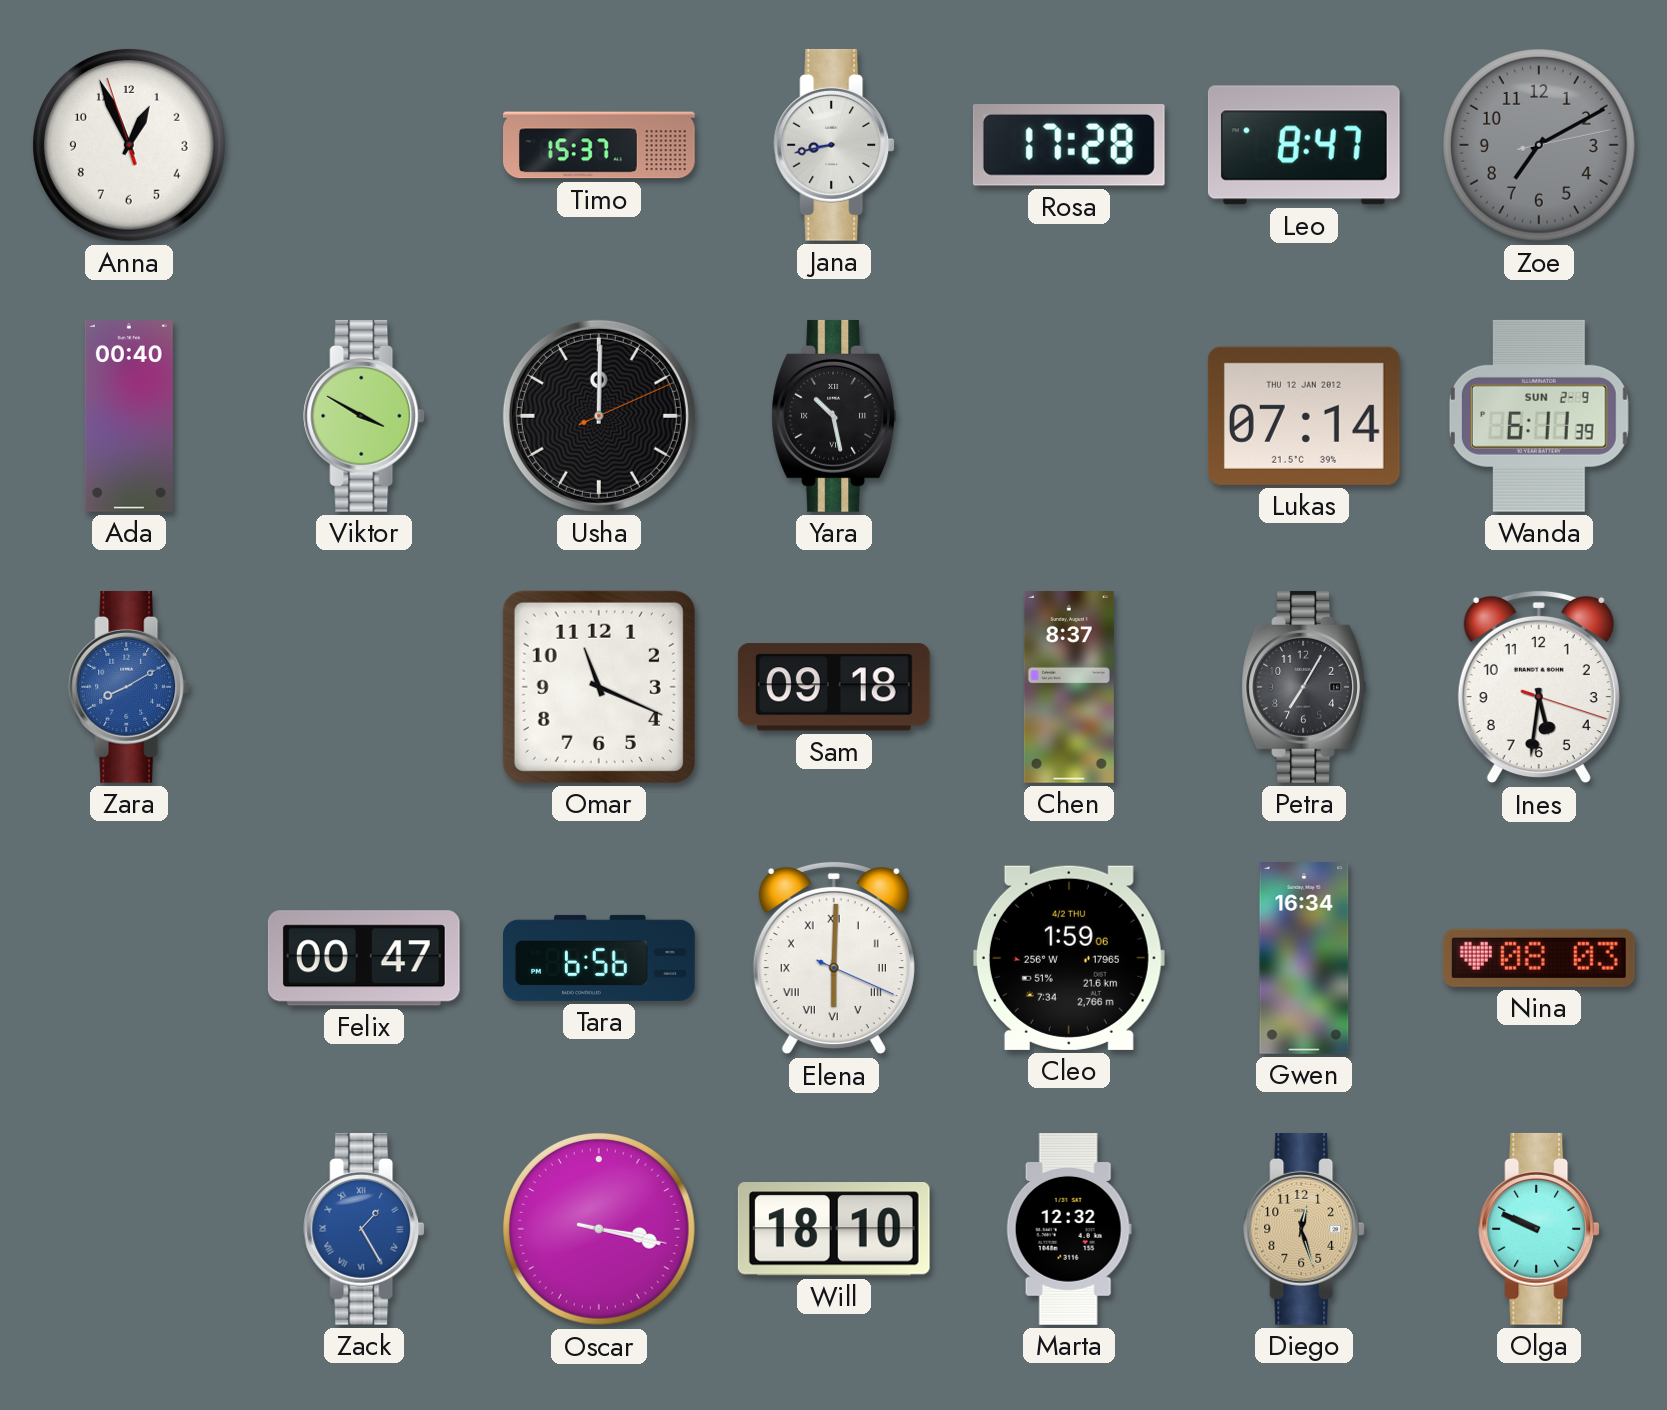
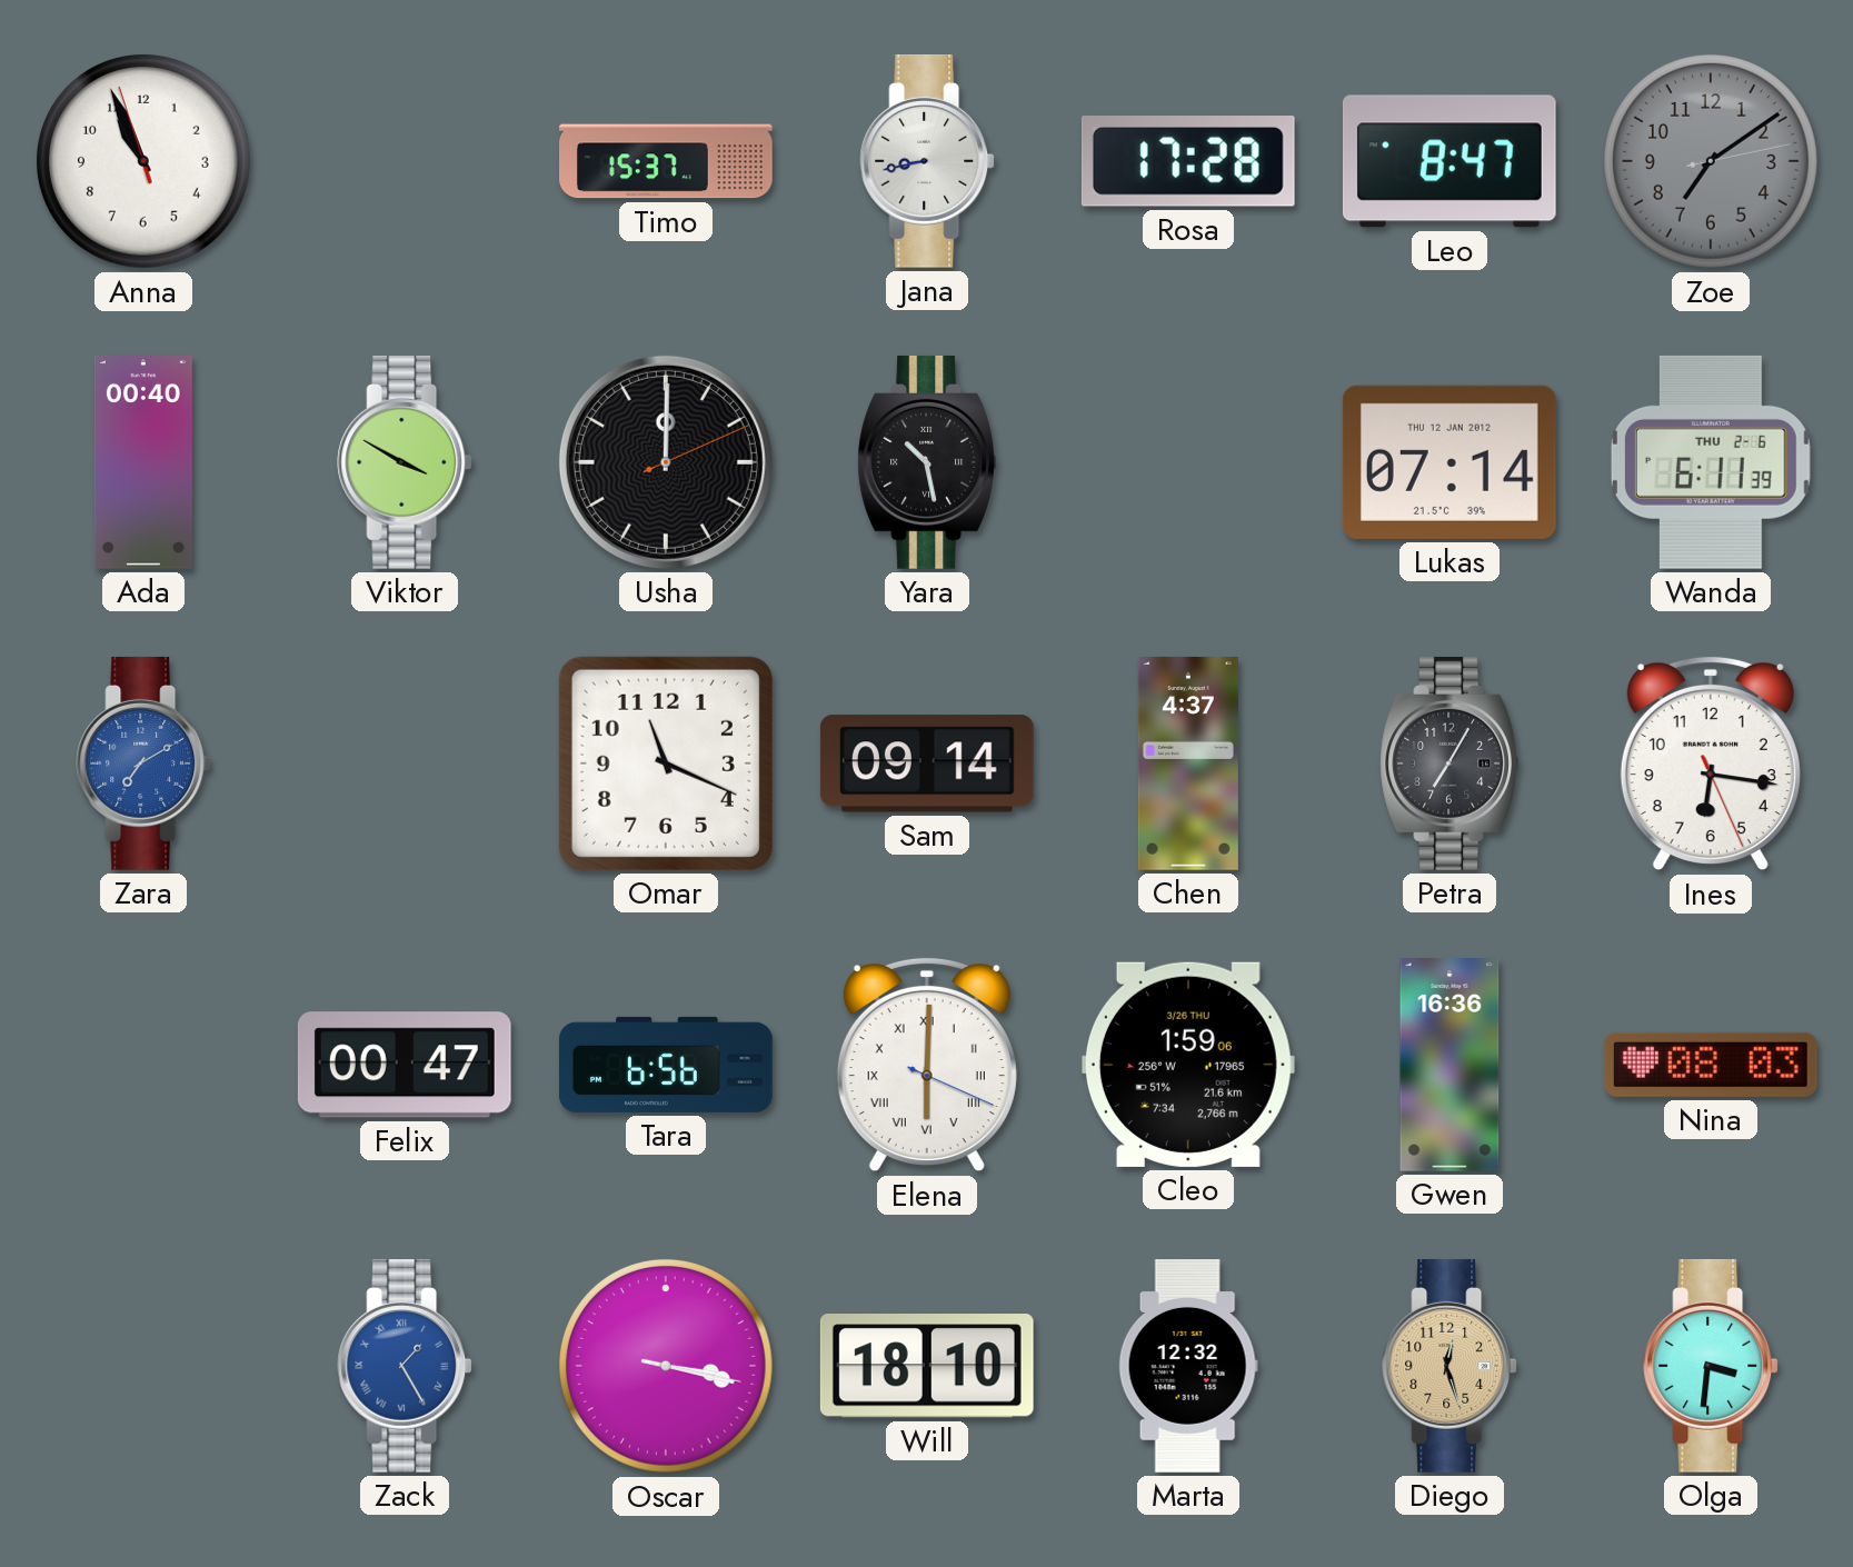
Anna: 12:55 -> 10:55 (143, 161)
Zoe: 7:10 -> 7:09 (1711, 161)
Wanda date: SUN 2-9 -> THU 2-6 (1711, 462)
Zara: 8:10 -> 7:10 (143, 763)
Sam: 09:18 -> 09:14 (927, 763)
Chen: 8:37 -> 4:37 (1188, 765)
Ines: 5:31 -> 6:16 (1711, 763)
Cleo date: 4/2 THU -> 3/26 THU (1188, 1065)
Gwen: 16:34 -> 16:36 (1449, 1066)
Olga: 9:49 -> 3:31 (1711, 1366)
